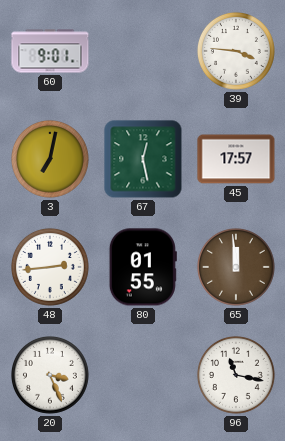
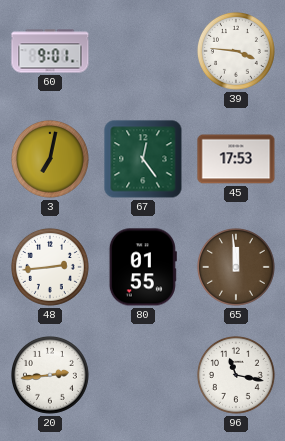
67: 12:28 -> 12:24 (143, 159)
45: 17:57 -> 17:53 (236, 159)
20: 3:26 -> 2:44 (50, 375)
